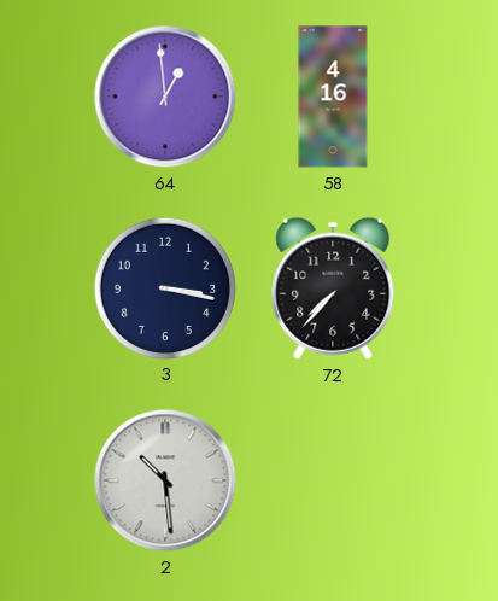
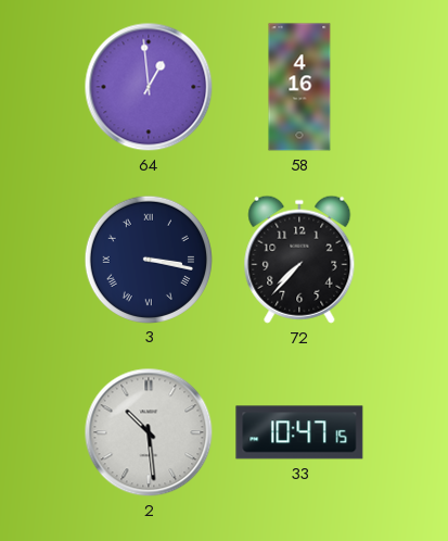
3 numerals: Arabic -> Roman (148, 259)
33: none -> 10:47 (299, 432)
